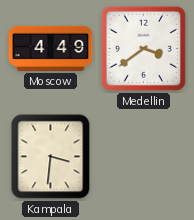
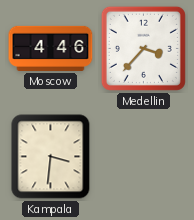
Moscow: 4:49 -> 4:46 (51, 48)
Medellin: 3:39 -> 3:37 (143, 48)
